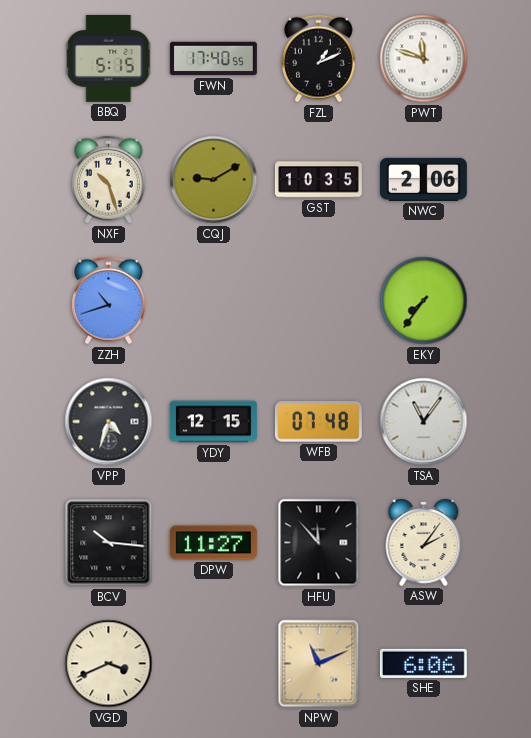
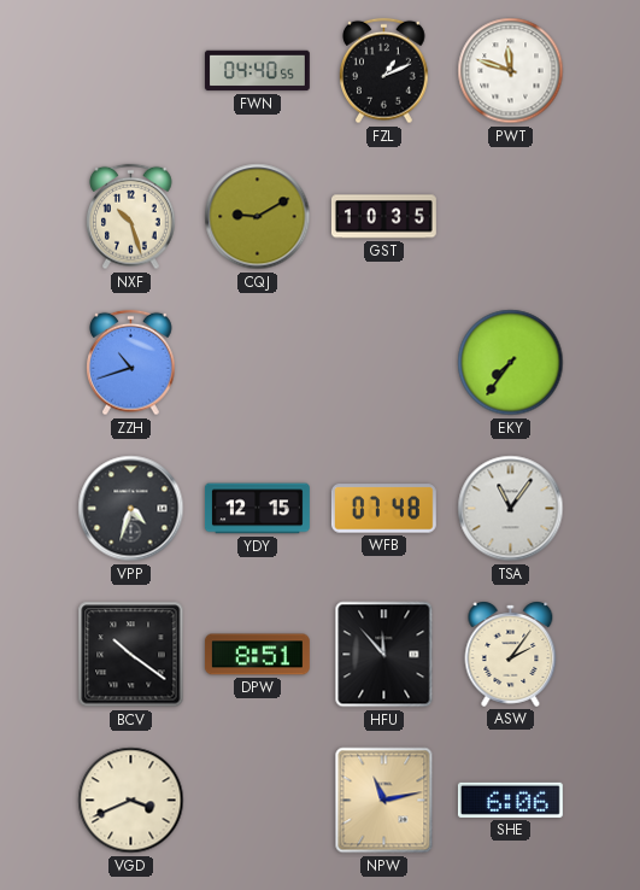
BBQ: 5:15 -> none (109, 58)
FWN: 17:40 -> 04:40 (257, 71)
NWC: 2:06 -> none (423, 179)
BCV: 10:16 -> 10:21 (131, 655)
DPW: 11:27 -> 8:51 (257, 655)
NPW: 11:11 -> 11:13 (384, 801)
